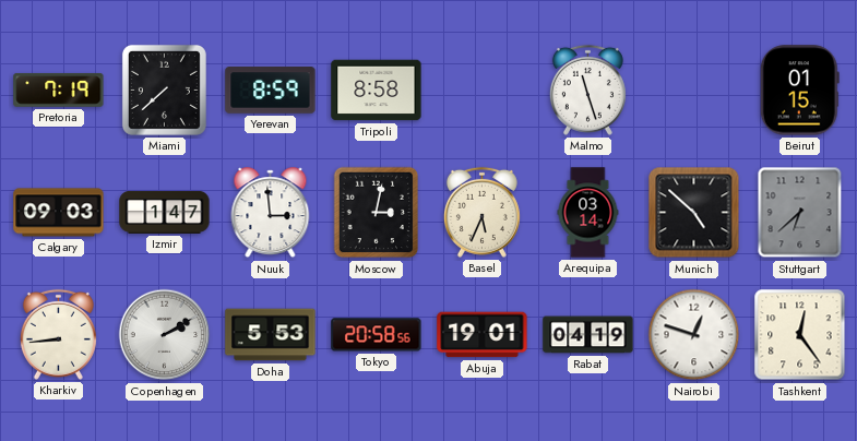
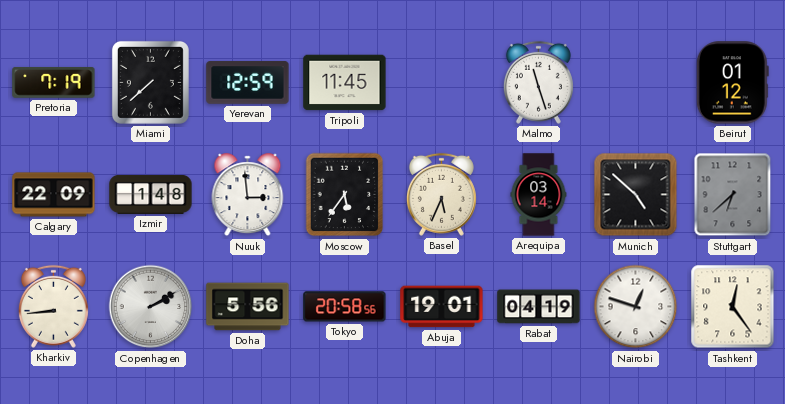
Yerevan: 8:59 -> 12:59 (248, 83)
Tripoli: 8:58 -> 11:45 (345, 83)
Beirut: 01:15 -> 01:12 (732, 83)
Calgary: 09:03 -> 22:09 (54, 195)
Izmir: 1:47 -> 1:48 (151, 194)
Moscow: 3:02 -> 5:36 (345, 195)
Doha: 5:53 -> 5:56 (248, 307)
